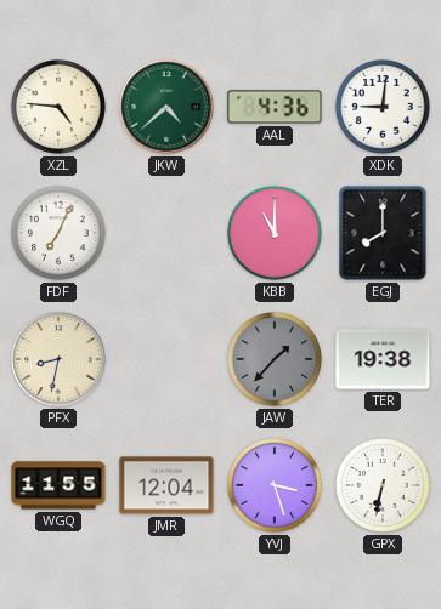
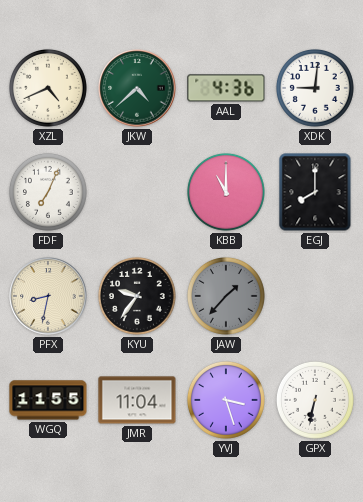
XZL: 4:46 -> 4:41 (48, 88)
KYU: none -> 9:36 (137, 296)
TER: 19:38 -> none (383, 359)
JMR: 12:04 -> 11:04 (137, 400)
